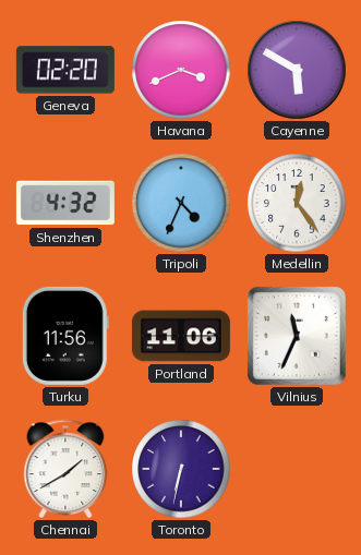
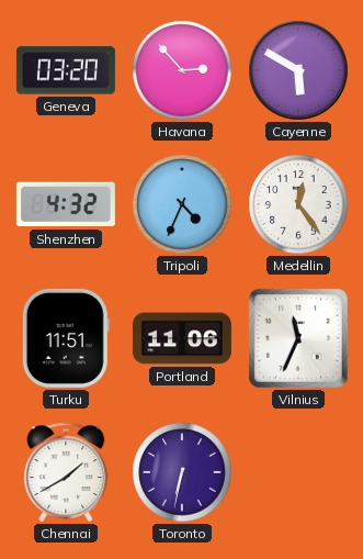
Geneva: 02:20 -> 03:20 (66, 70)
Havana: 3:41 -> 2:53 (182, 70)
Turku: 11:56 -> 11:51 (66, 338)
